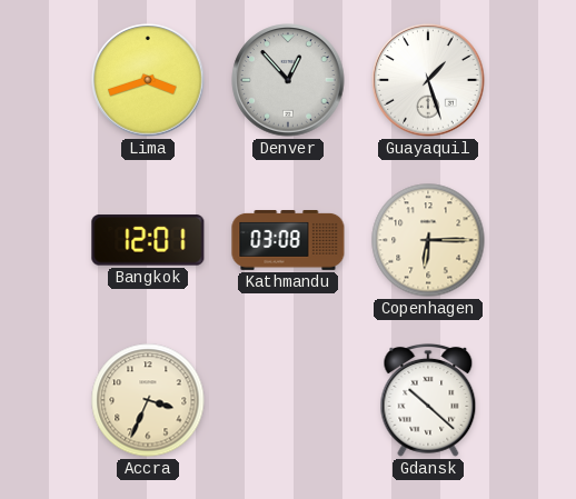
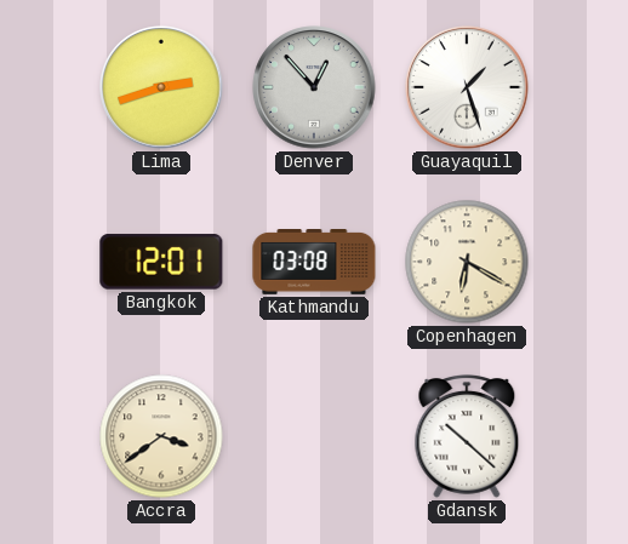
Lima: 3:42 -> 2:42 (161, 87)
Copenhagen: 6:15 -> 6:20 (467, 262)
Accra: 3:34 -> 3:39 (161, 436)
